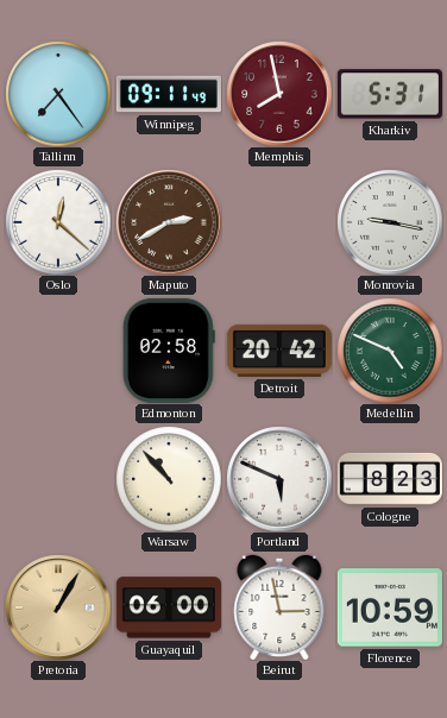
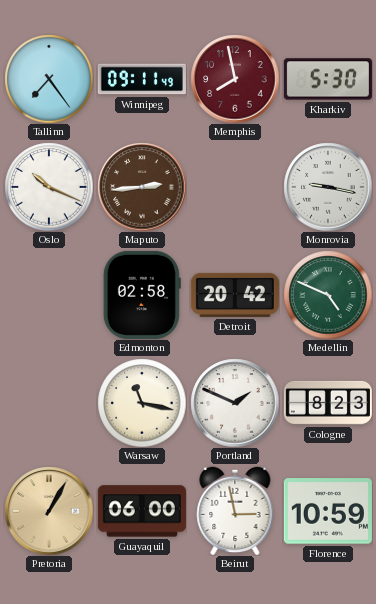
Kharkiv: 5:31 -> 5:30 (328, 79)
Oslo: 12:22 -> 10:19 (49, 187)
Maputo: 2:40 -> 2:44 (142, 187)
Warsaw: 10:53 -> 11:17 (142, 403)
Portland: 5:49 -> 1:49 (235, 403)
